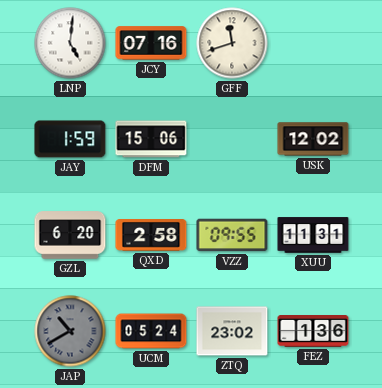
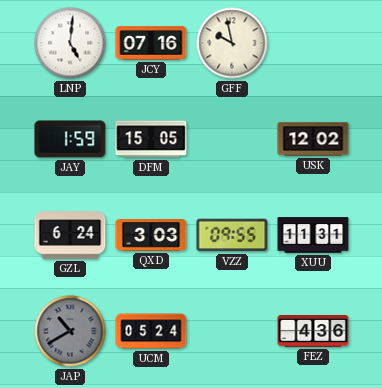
GFF: 11:42 -> 9:58 (232, 43)
DFM: 15:06 -> 15:05 (151, 139)
GZL: 6:20 -> 6:24 (70, 235)
QXD: 2:58 -> 3:03 (151, 236)
ZTQ: 23:02 -> none (232, 331)
FEZ: 1:36 -> 4:36 (313, 332)
